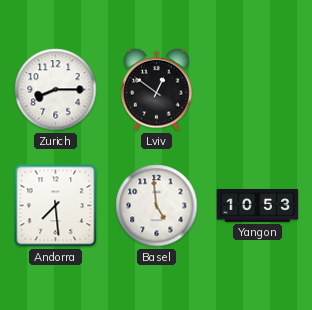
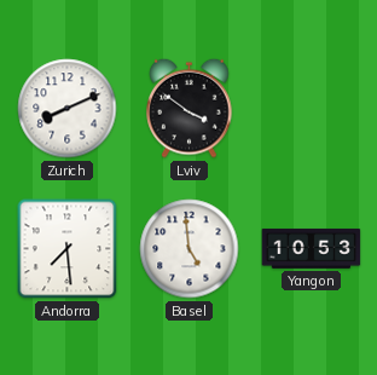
Zurich: 8:15 -> 8:11 (68, 109)
Lviv: 12:51 -> 3:51 (190, 108)
